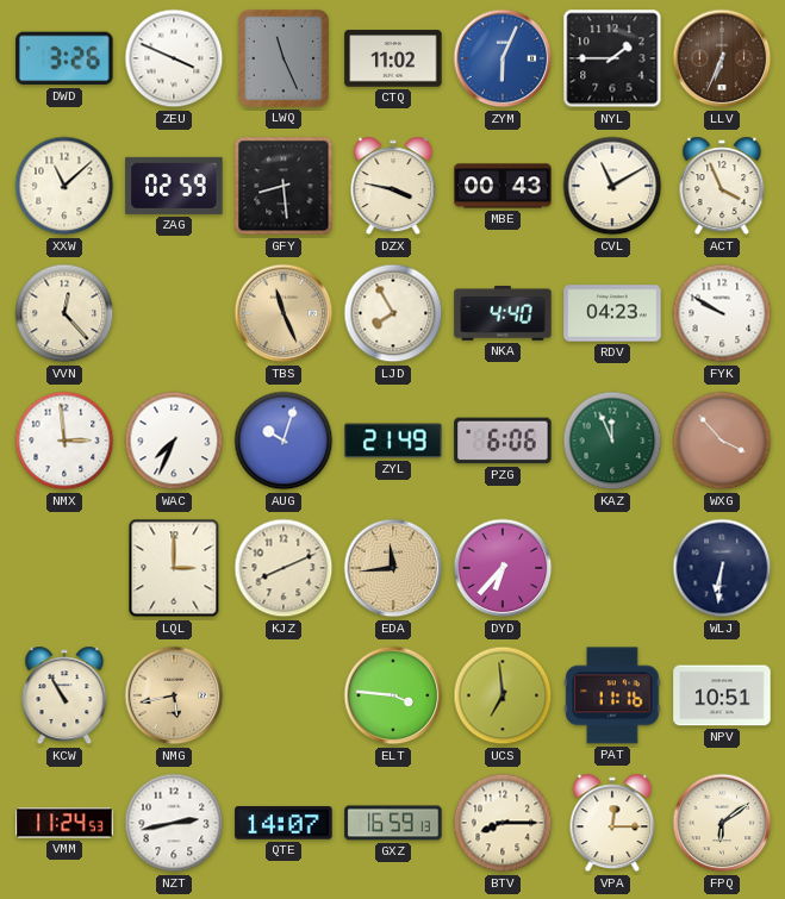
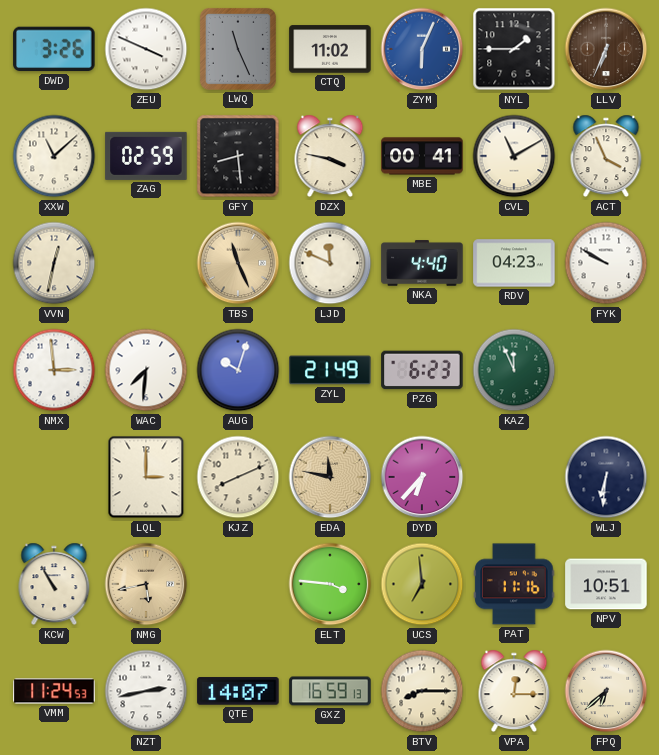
MBE: 00:43 -> 00:41 (422, 156)
VVN: 12:23 -> 12:32 (54, 263)
LJD: 7:55 -> 11:49 (330, 263)
WAC: 7:34 -> 7:31 (146, 370)
PZG: 6:06 -> 6:23 (422, 370)
WXG: 3:53 -> none (722, 441)
EDA: 11:44 -> 11:47 (330, 477)
FPQ: 6:09 -> 6:38 (606, 691)
